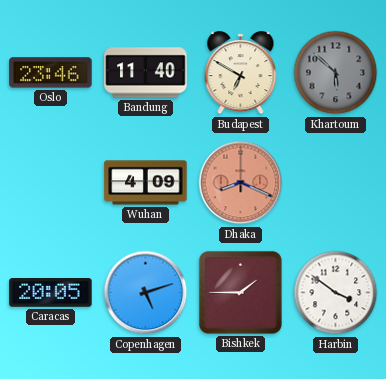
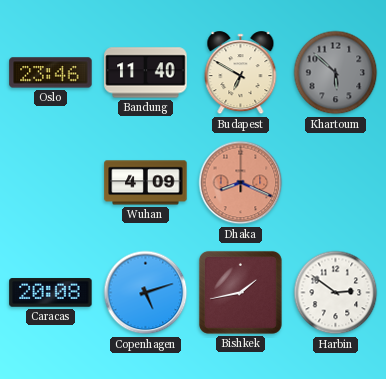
Caracas: 20:05 -> 20:08 (51, 293)
Bishkek: 1:45 -> 1:43 (240, 292)
Harbin: 3:51 -> 2:51 (336, 293)
